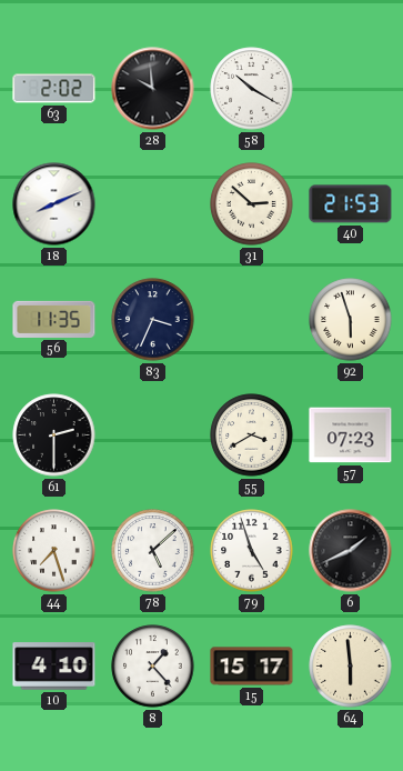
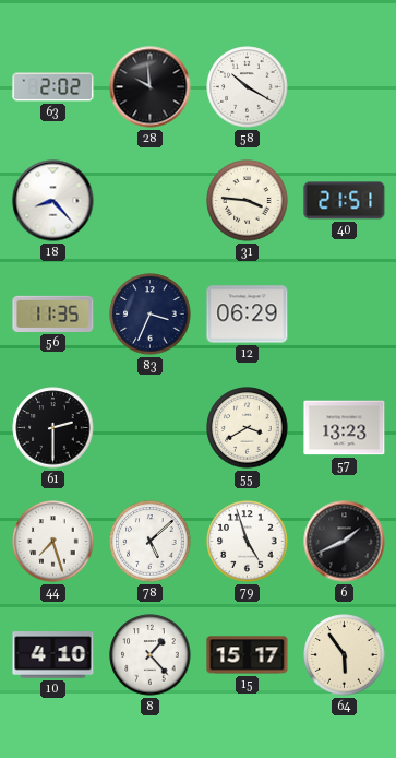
18: 8:11 -> 8:23 (53, 201)
31: 2:52 -> 3:46 (248, 201)
40: 21:53 -> 21:51 (345, 201)
12: none -> 06:29 (248, 315)
92: 5:57 -> none (351, 320)
57: 07:23 -> 13:23 (345, 428)
64: 5:59 -> 5:54 (345, 655)
